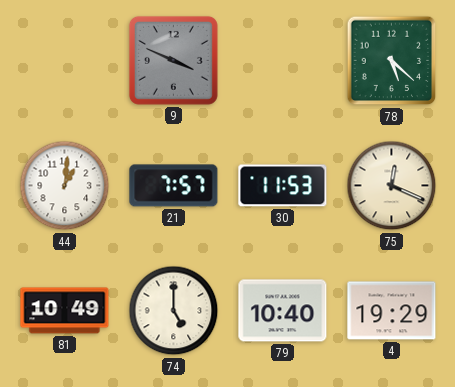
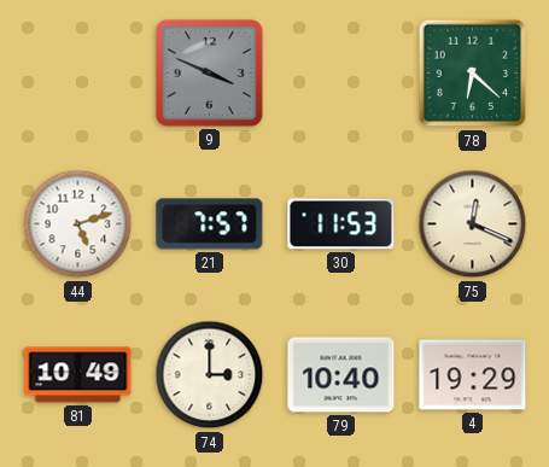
78: 5:22 -> 6:22 (473, 74)
44: 1:01 -> 5:12 (78, 224)
74: 5:00 -> 3:00 (210, 375)
